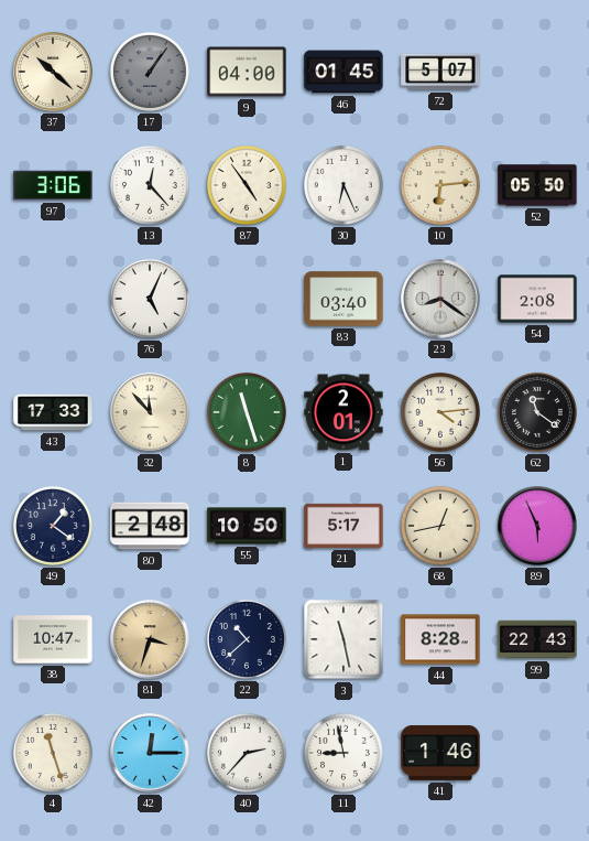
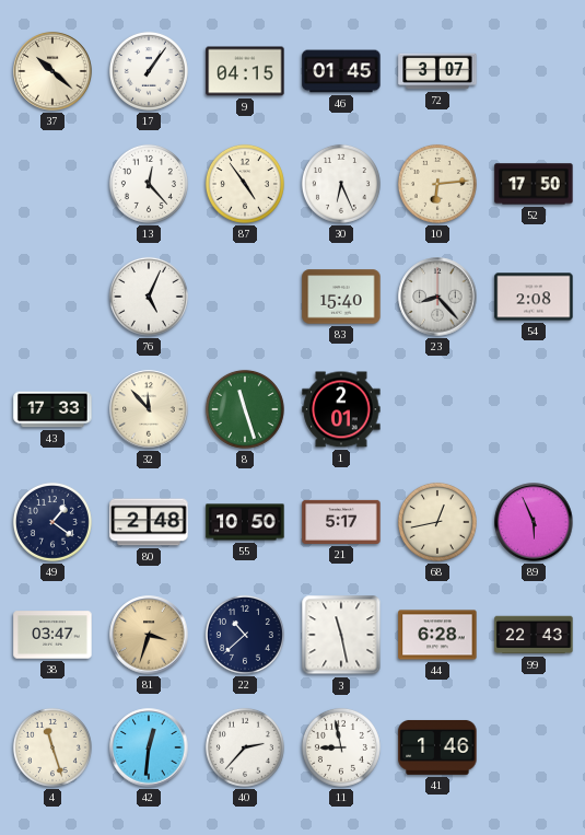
17 dial: grey -> white (149, 71)
9: 04:00 -> 04:15 (245, 71)
72: 5:07 -> 3:07 (437, 71)
97: 3:06 -> none (53, 185)
52: 05:50 -> 17:50 (534, 184)
83: 03:40 -> 15:40 (341, 297)
23: 8:21 -> 8:23 (437, 297)
56: 4:14 -> none (440, 412)
62: 11:21 -> none (537, 412)
38: 10:47 -> 03:47 (52, 635)
44: 8:28 -> 6:28 (437, 635)
42: 12:15 -> 12:31 (149, 747)
